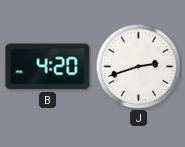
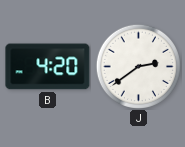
J: 2:42 -> 2:39 (138, 66)
